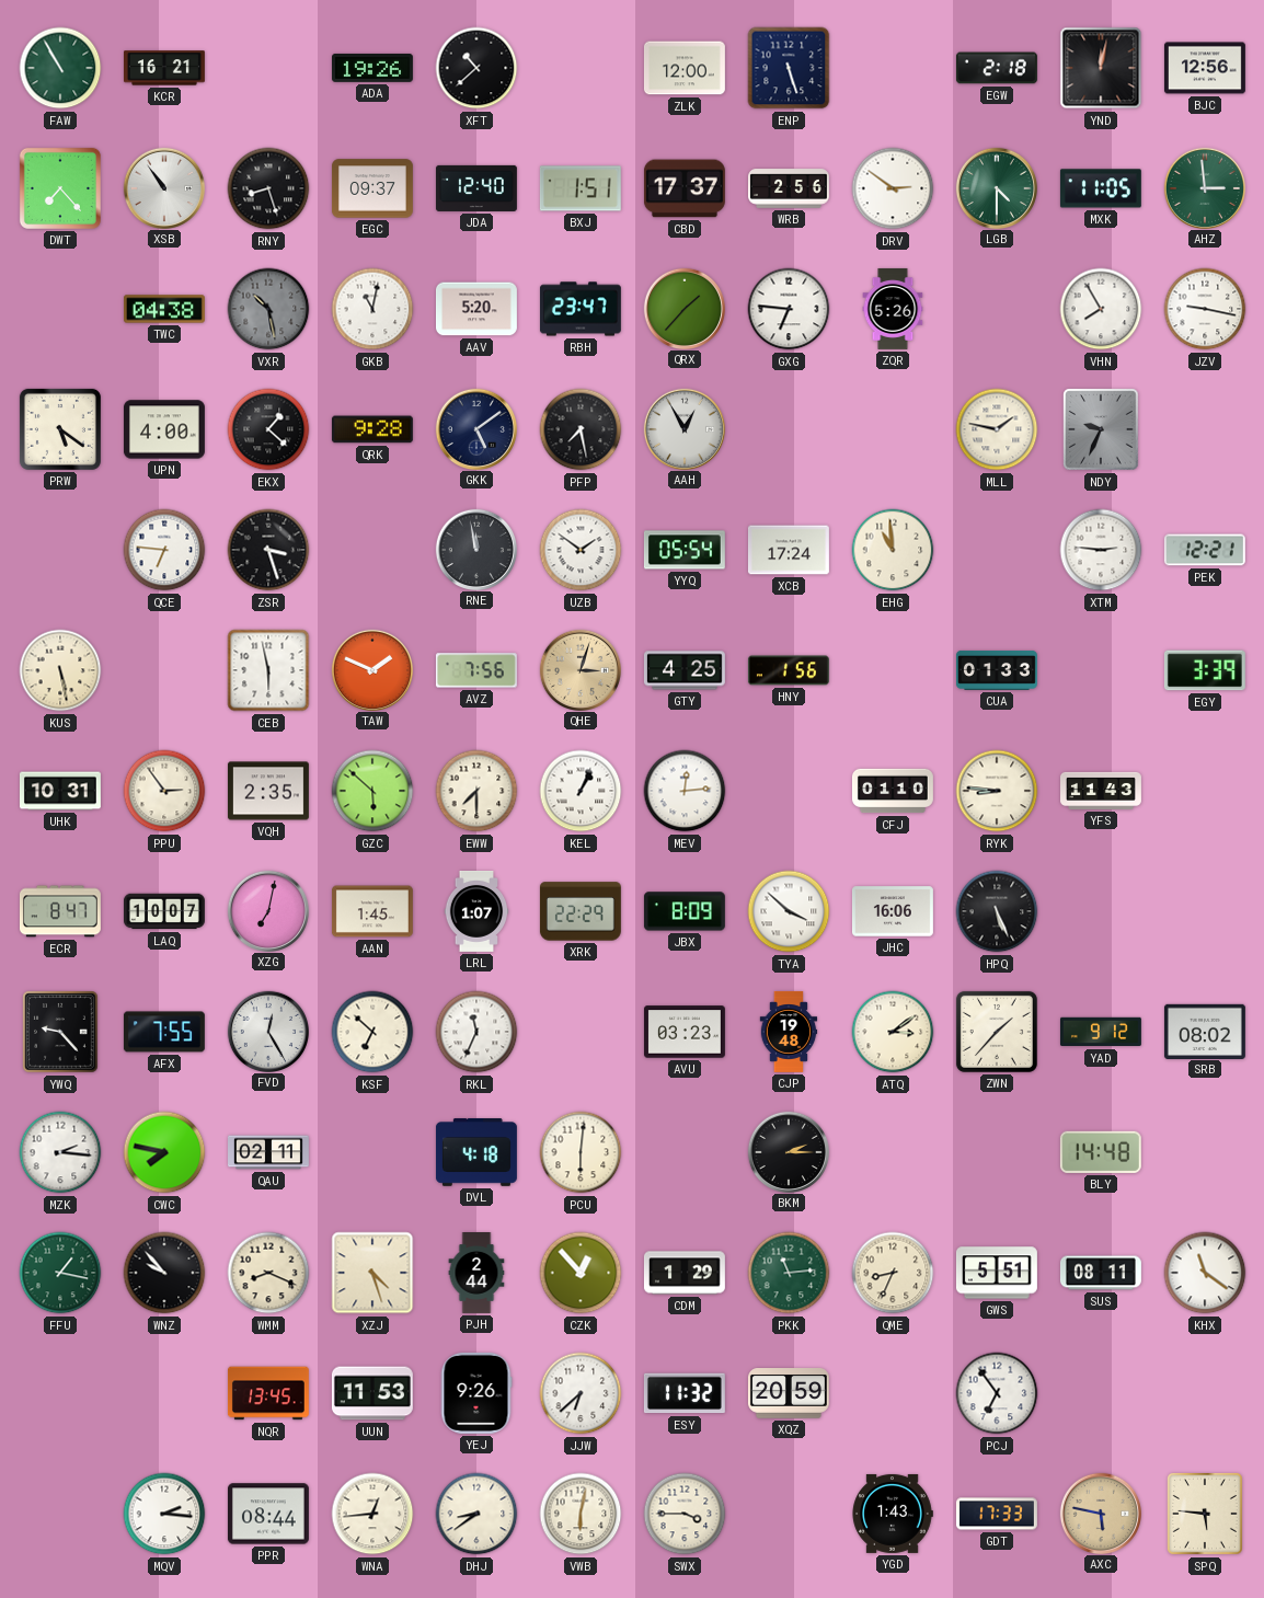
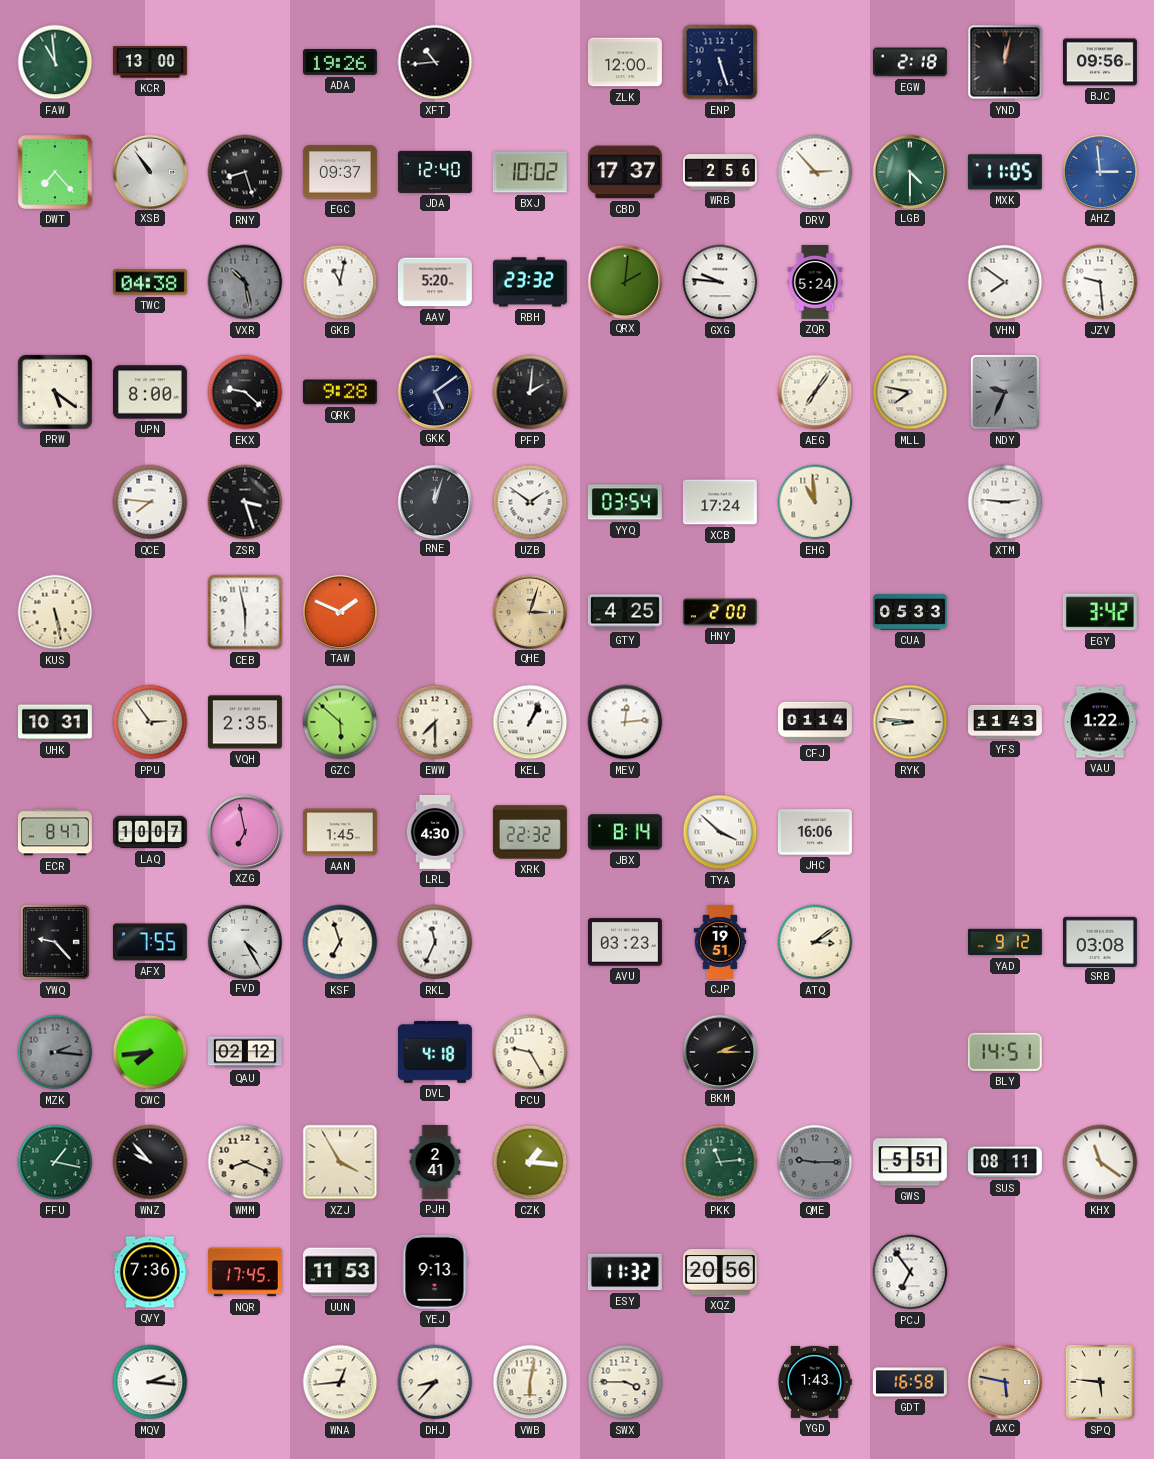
FAW: 10:55 -> 10:59 (55, 62)
KCR: 16:21 -> 13:00 (150, 62)
XFT: 10:38 -> 10:44 (435, 62)
BJC: 12:56 -> 09:56 (1100, 62)
BXJ: 1:51 -> 10:02 (530, 172)
DRV: 2:51 -> 2:53 (815, 172)
AHZ dial: green -> blue (1099, 171)
RBH: 23:47 -> 23:32 (530, 282)
QRX: 1:37 -> 2:01 (624, 281)
GXG: 6:46 -> 9:46 (720, 282)
ZQR: 5:26 -> 5:24 (815, 282)
VHN: 7:55 -> 7:51 (1005, 282)
JZV: 9:17 -> 9:29 (1100, 282)
UPN: 4:00 -> 8:00 (150, 392)
EKX: 1:22 -> 9:22 (245, 392)
PFP: 7:28 -> 2:01 (530, 392)
AAH: 12:55 -> none (683, 428)
AEG: none -> 7:06 (815, 392)
MLL: 1:47 -> 7:47 (910, 392)
QCE: 6:46 -> 7:46 (150, 502)
RNE: 11:58 -> 12:03 (434, 501)
YYQ: 05:54 -> 03:54 (625, 502)
PEK: 12:21 -> none (1205, 550)
AVZ: 7:56 -> none (476, 670)
HNY: 1:56 -> 2:00 (720, 612)
CUA: 01:33 -> 05:33 (910, 612)
EGY: 3:39 -> 3:42 (1100, 612)
CFJ: 01:10 -> 01:14 (815, 722)
VAU: none -> 1:22 (1100, 722)
XZG: 7:02 -> 6:58 (244, 831)
LRL: 1:07 -> 4:30 (435, 833)
XRK: 22:29 -> 22:32 (530, 832)
JBX: 8:09 -> 8:14 (625, 832)
HPQ: 5:26 -> none (997, 911)
FVD: 12:25 -> 4:25 (244, 941)
KSF: 6:52 -> 6:57 (340, 942)
CJP: 19:48 -> 19:51 (720, 942)
ZWN: 1:37 -> none (997, 1032)
SRB: 08:02 -> 03:08 (1100, 941)
MZK dial: white -> grey (55, 1052)
CWC: 7:47 -> 7:44 (150, 1052)
QAU: 02:11 -> 02:12 (246, 1052)
PCU: 6:01 -> 9:25 (530, 1052)
BLY: 14:48 -> 14:51 (1005, 1052)
XZJ: 4:27 -> 3:55 (340, 1162)
PJH: 2:44 -> 2:41 (435, 1163)
CZK: 12:53 -> 1:16 (530, 1162)
CDM: 1:29 -> none (685, 1273)
QME: 8:34 -> 9:15 (815, 1162)
QME dial: cream -> grey (815, 1162)
QVY: none -> 7:36 (150, 1272)
NQR: 13:45 -> 17:45 (245, 1272)
YEJ: 9:26 -> 9:13 (435, 1272)
JJW: 6:38 -> none (581, 1393)
XQZ: 20:59 -> 20:56 (720, 1272)
PPR: 08:44 -> none (268, 1514)
DHJ: 8:39 -> 8:37 (435, 1382)
GDT: 17:33 -> 16:58 (910, 1382)
